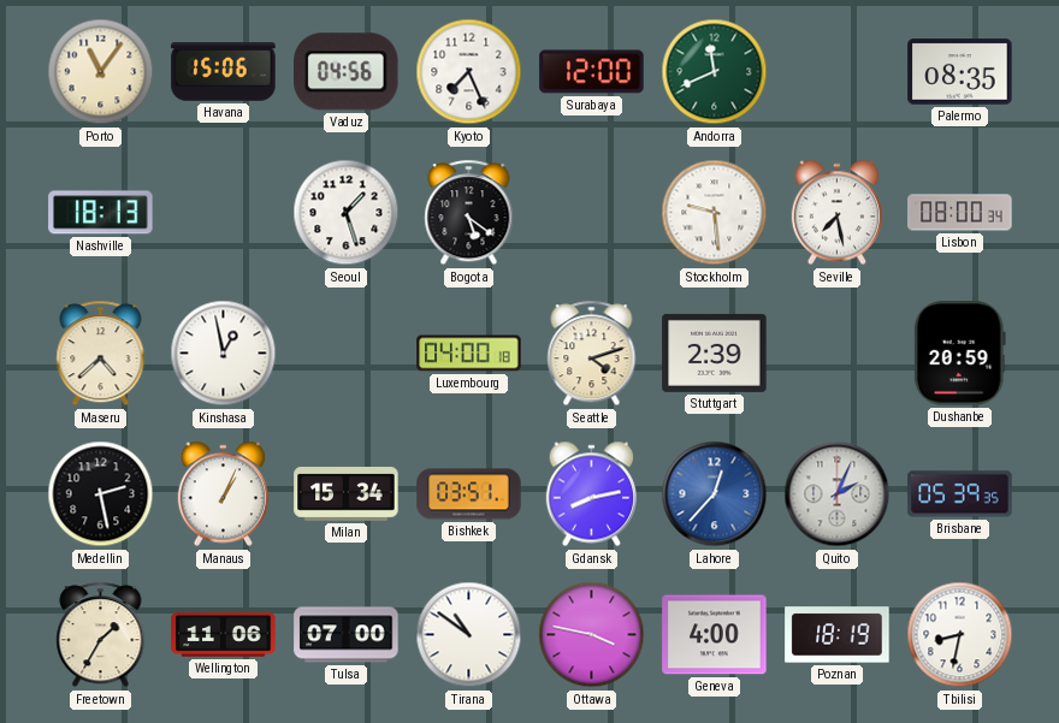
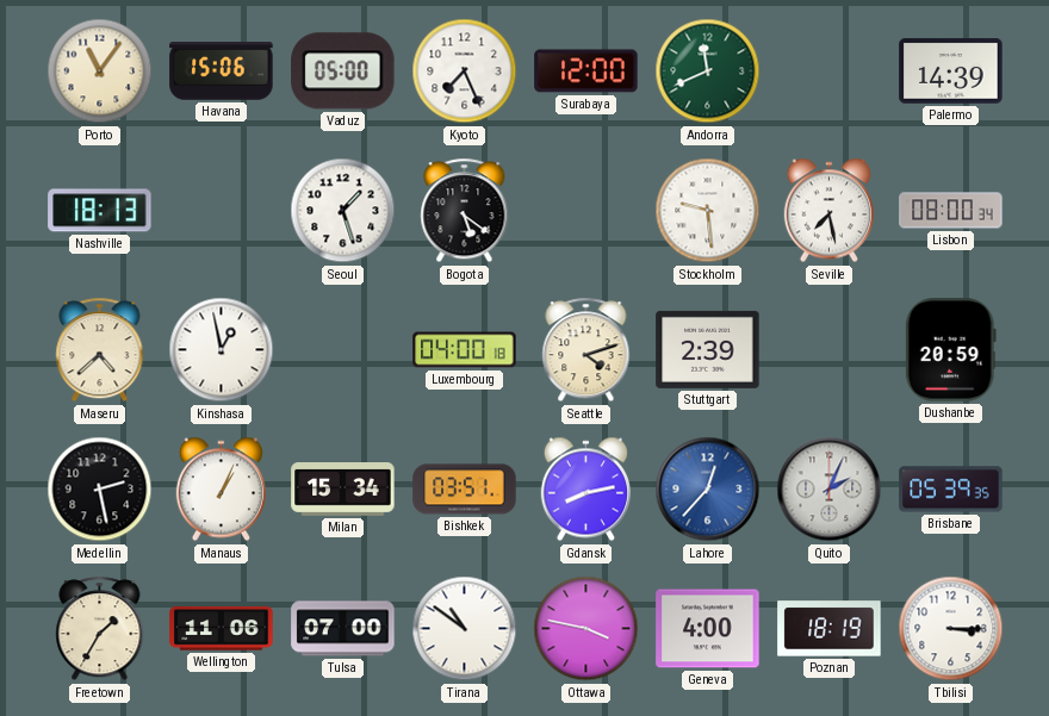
Vaduz: 04:56 -> 05:00 (343, 71)
Palermo: 08:35 -> 14:39 (951, 71)
Tbilisi: 8:32 -> 3:15 (951, 629)
